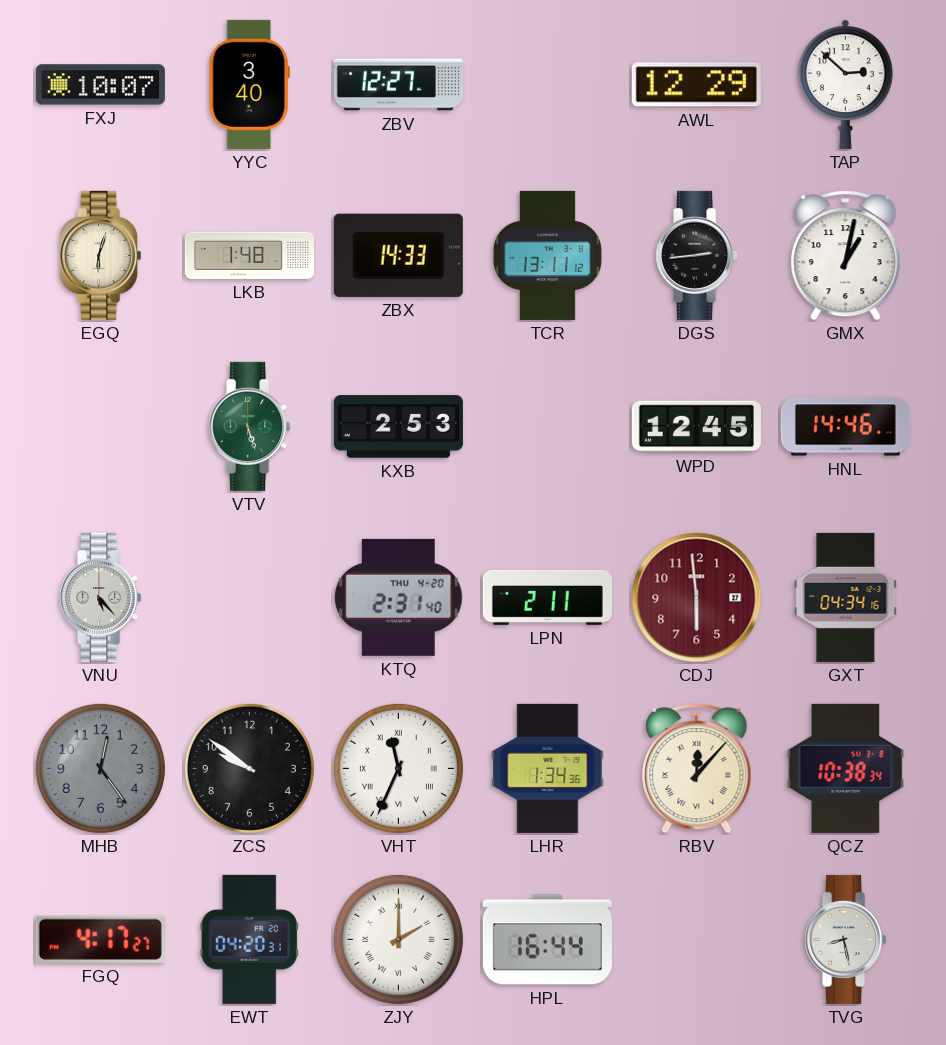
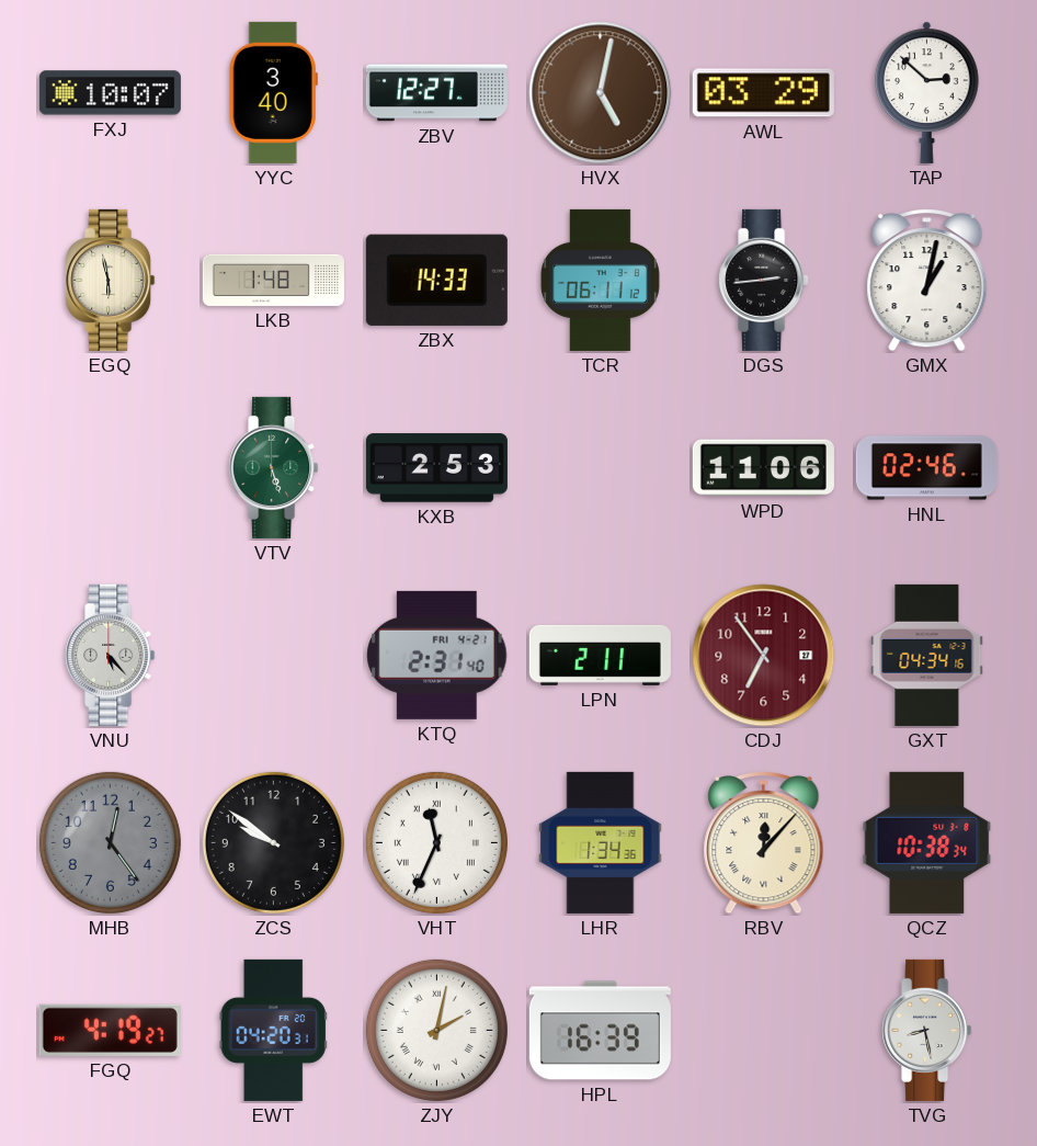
HVX: none -> 5:02 (601, 93)
AWL: 12:29 -> 03:29 (763, 93)
EGQ: 6:03 -> 5:58 (111, 280)
TCR: 13:11 -> 06:11 (600, 280)
WPD: 12:45 -> 11:06 (763, 468)
HNL: 14:46 -> 02:46 (926, 468)
KTQ date: THU 4-20 -> FRI 4-21 (437, 655)
CDJ: 5:59 -> 6:54 (764, 656)
FGQ: 4:17 -> 4:19 (110, 1030)
ZJY: 2:00 -> 2:02 (436, 1030)
HPL: 16:44 -> 16:39 (600, 1031)
